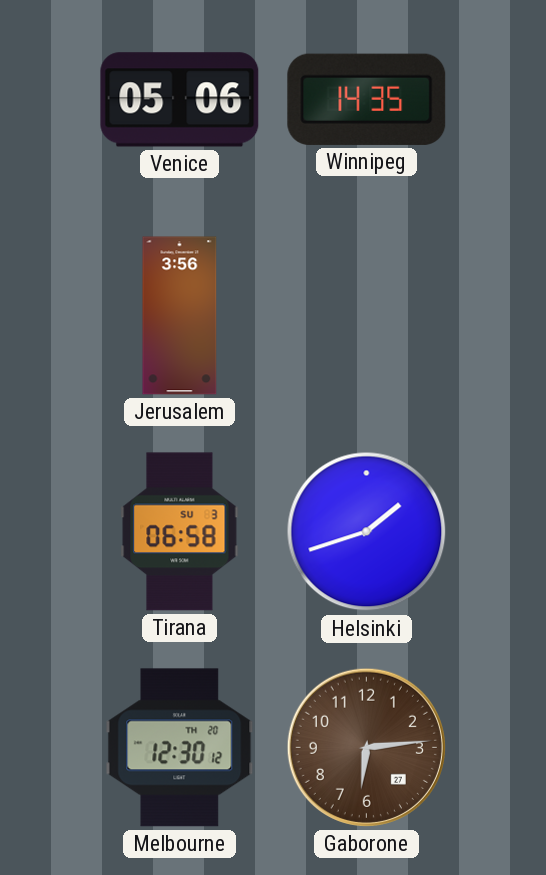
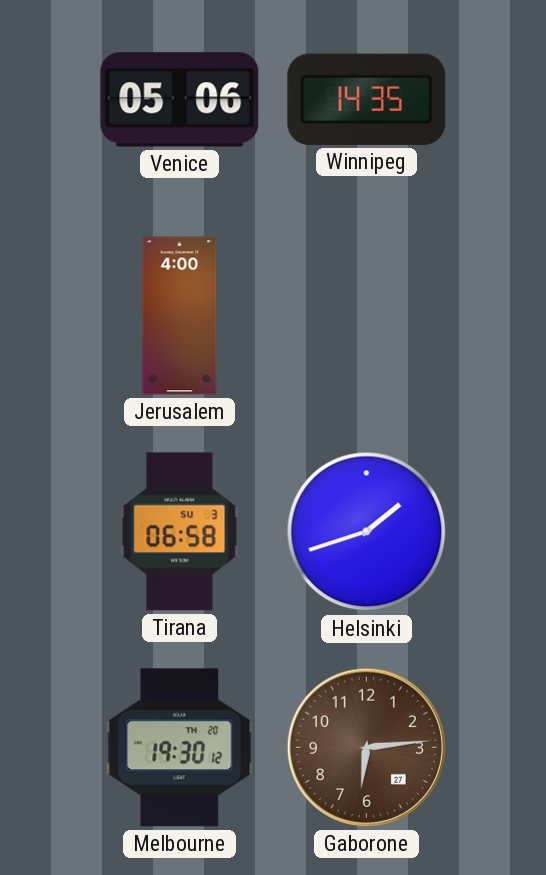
Jerusalem: 3:56 -> 4:00 (180, 316)
Melbourne: 12:30 -> 19:30 (180, 748)
